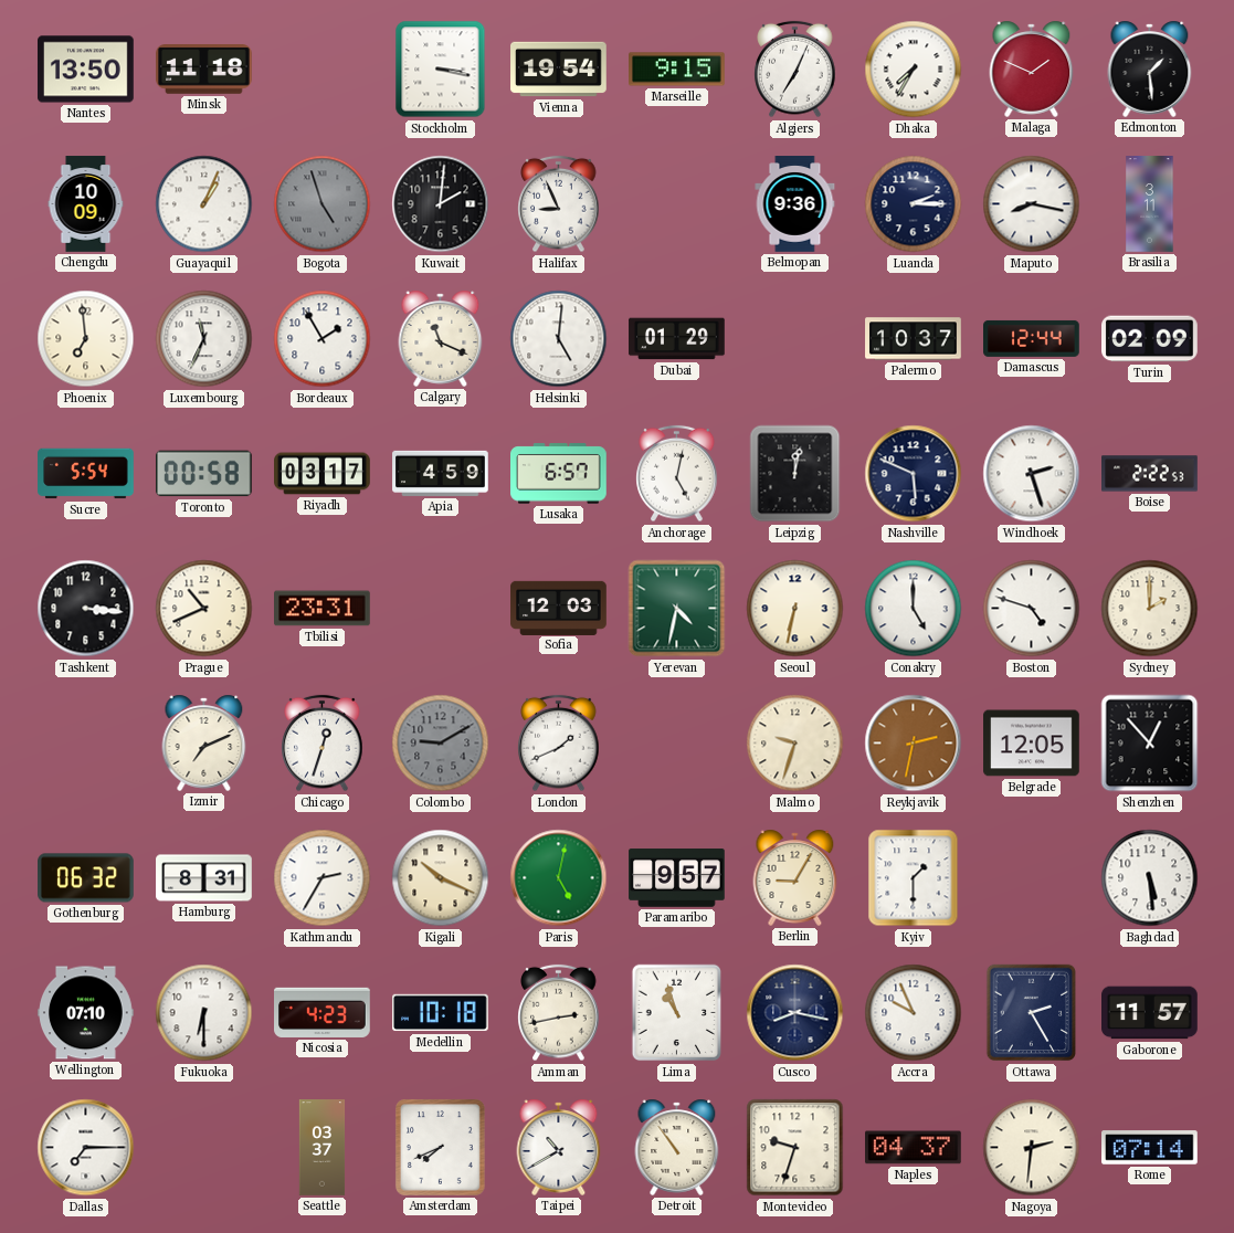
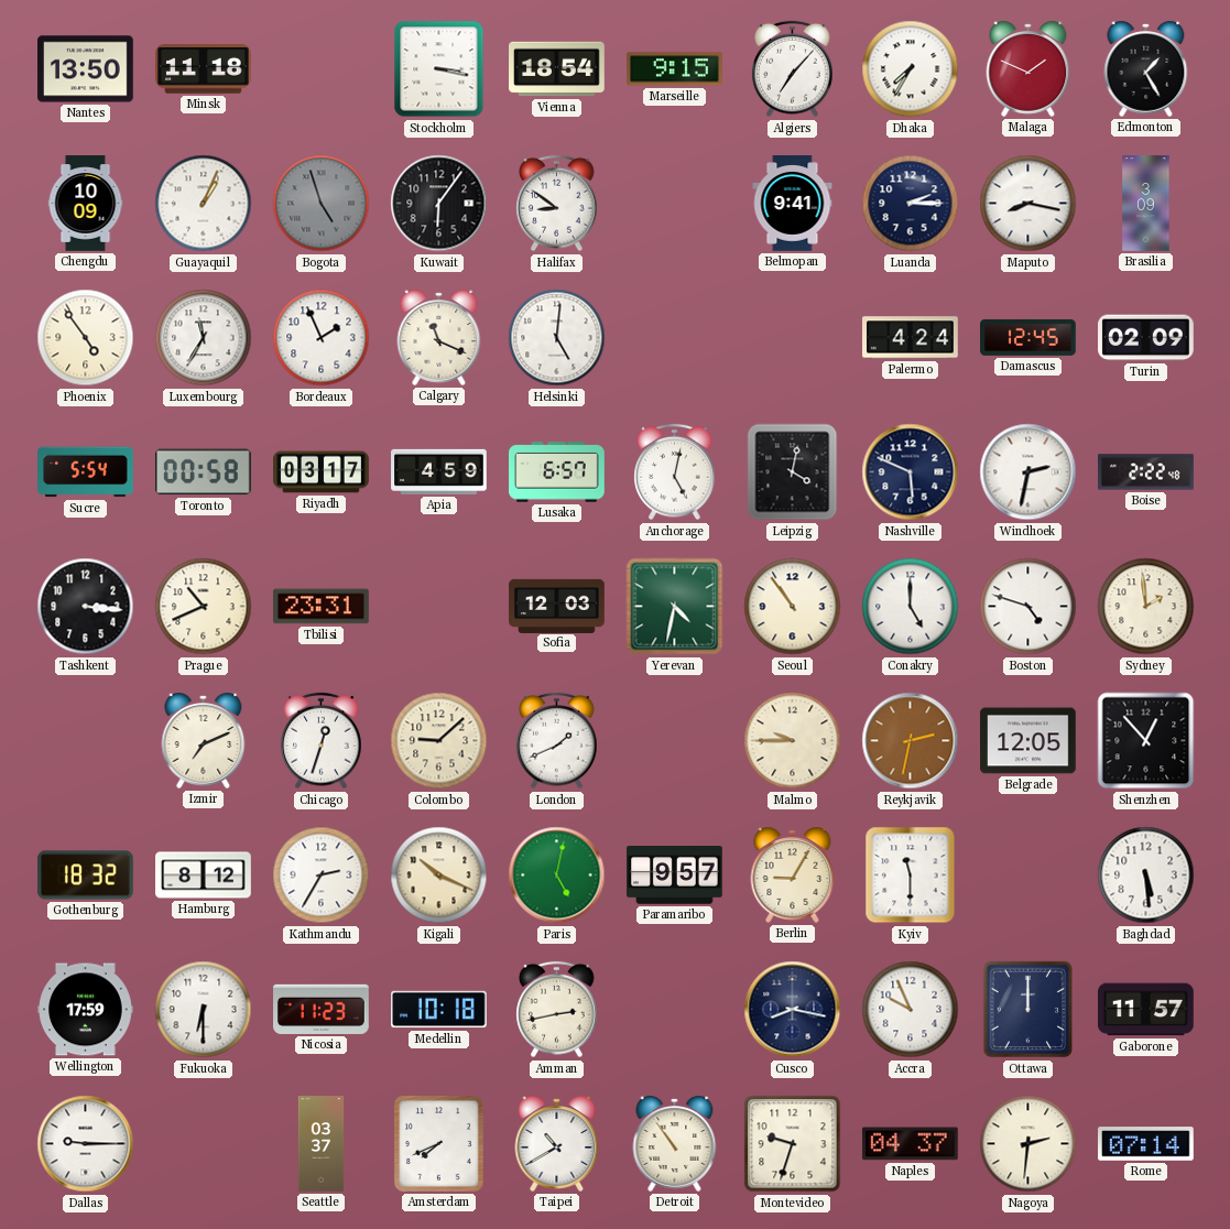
Vienna: 19:54 -> 18:54 (557, 69)
Algiers: 7:04 -> 7:07 (793, 69)
Edmonton: 1:29 -> 1:25 (1146, 68)
Kuwait: 2:01 -> 6:06 (439, 204)
Halifax: 8:56 -> 8:51 (557, 204)
Belmopan: 9:36 -> 9:41 (793, 204)
Brasilia: 3:11 -> 3:09 (1146, 204)
Phoenix: 6:59 -> 4:54 (86, 338)
Luxembourg: 11:34 -> 11:35 (204, 338)
Bordeaux: 1:55 -> 1:56 (322, 338)
Dubai: 01:29 -> none (677, 339)
Palermo: 10:37 -> 4:24 (911, 338)
Damascus: 12:44 -> 12:45 (1028, 337)
Leipzig: 12:02 -> 4:02 (793, 472)
Windhoek: 2:27 -> 2:32 (1028, 472)
Boise: 2:22:53 -> 2:22:48 (1146, 472)
Seoul: 6:32 -> 10:54 (793, 607)
Sydney: 2:00 -> 1:59 (1146, 607)
Colombo: 9:10 -> 9:08 (439, 741)
Colombo dial: grey -> cream (439, 741)
Malmo: 9:33 -> 9:45 (793, 741)
Gothenburg: 06:32 -> 18:32 (86, 875)
Hamburg: 8:31 -> 8:12 (204, 875)
Kyiv: 1:30 -> 11:30 (911, 875)
Wellington: 07:10 -> 17:59 (86, 1010)
Nicosia: 4:23 -> 11:23 (322, 1009)
Lima: 10:57 -> none (677, 1013)
Ottawa: 2:25 -> 12:00 (1028, 1010)
Dallas: 7:15 -> 9:15 (86, 1144)
